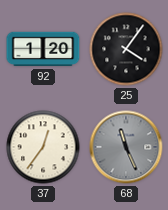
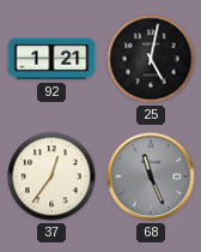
92: 1:20 -> 1:21 (51, 59)
25: 4:06 -> 5:02 (151, 59)
